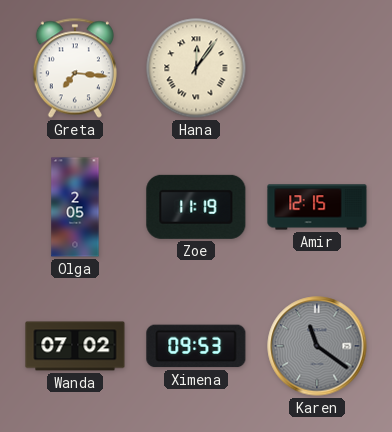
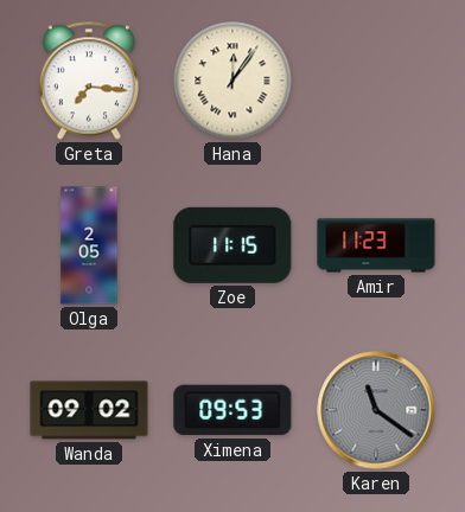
Zoe: 11:19 -> 11:15 (232, 245)
Amir: 12:15 -> 11:23 (376, 245)
Wanda: 07:02 -> 09:02 (89, 410)
